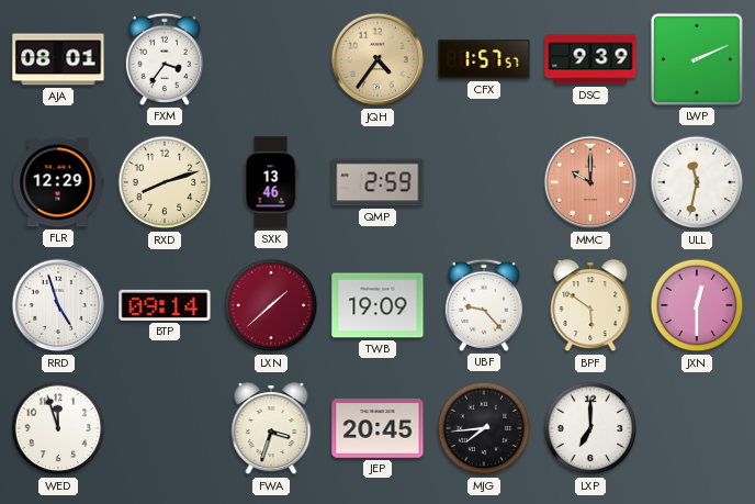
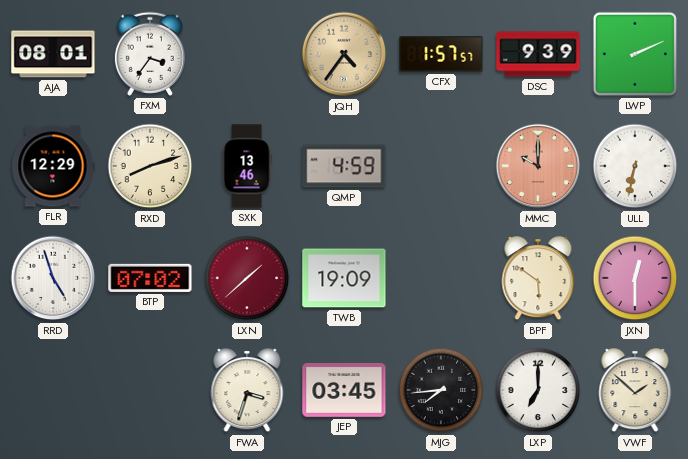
QMP: 2:59 -> 4:59 (344, 166)
ULL: 11:32 -> 6:32 (635, 166)
BTP: 09:14 -> 07:02 (150, 278)
UBF: 9:23 -> none (484, 305)
WED: 11:57 -> none (58, 428)
JEP: 20:45 -> 03:45 (344, 390)
VWF: none -> 1:52 (635, 391)
